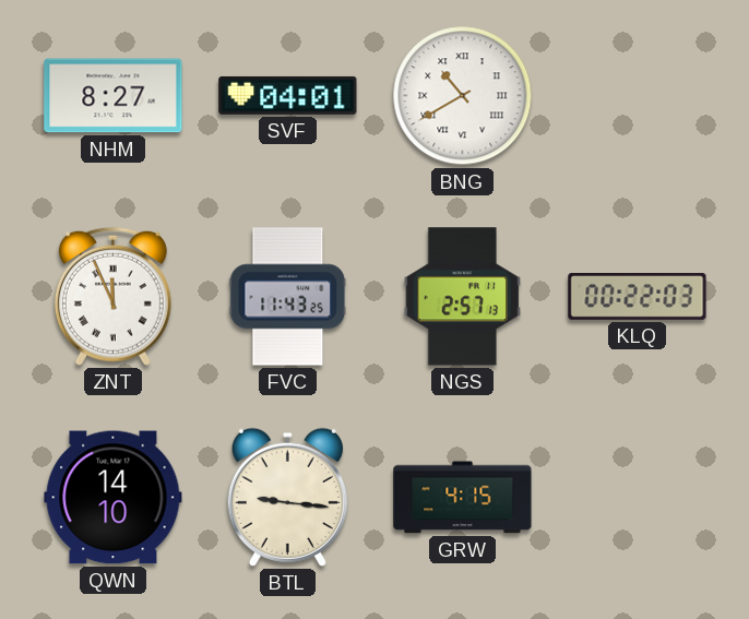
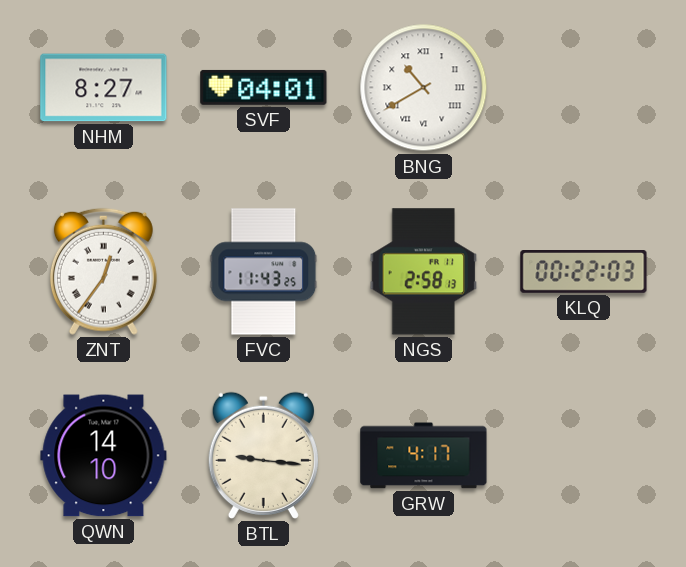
ZNT: 11:56 -> 12:36 (103, 271)
NGS: 2:57 -> 2:58 (424, 272)
GRW: 4:15 -> 4:17 (424, 456)
